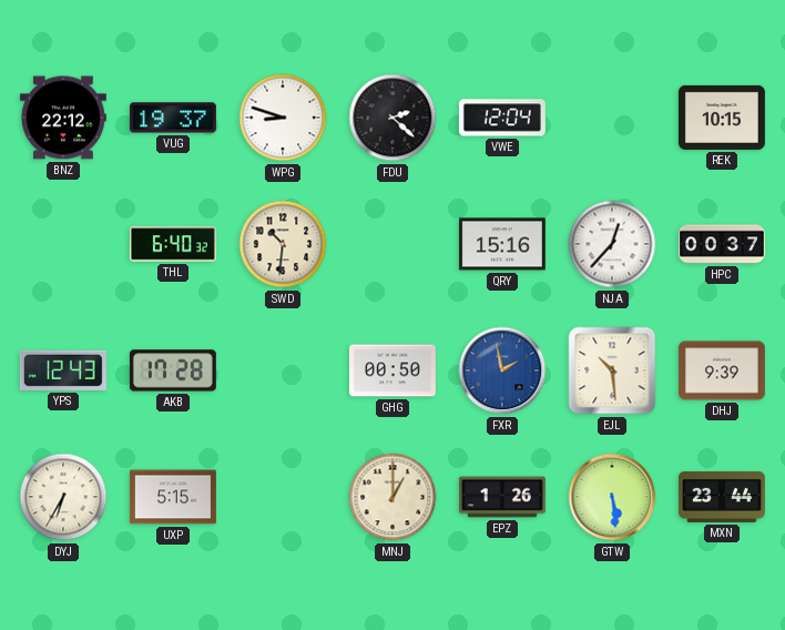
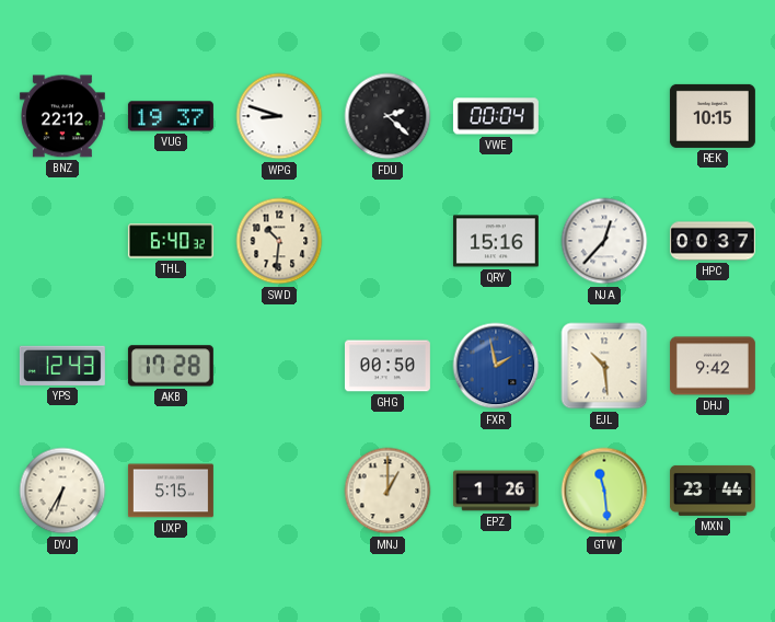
VWE: 12:04 -> 00:04 (496, 116)
DHJ: 9:39 -> 9:42 (713, 366)
GTW: 5:29 -> 11:29 (604, 491)
